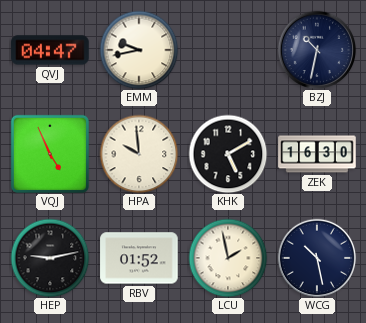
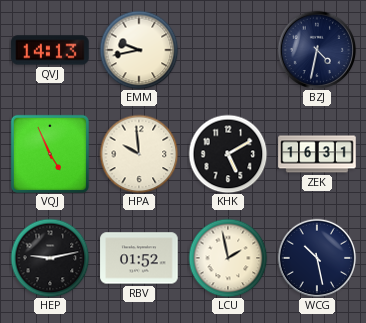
QVJ: 04:47 -> 14:13 (50, 50)
BZJ: 10:32 -> 4:32 (317, 50)
ZEK: 16:30 -> 16:31 (317, 154)
